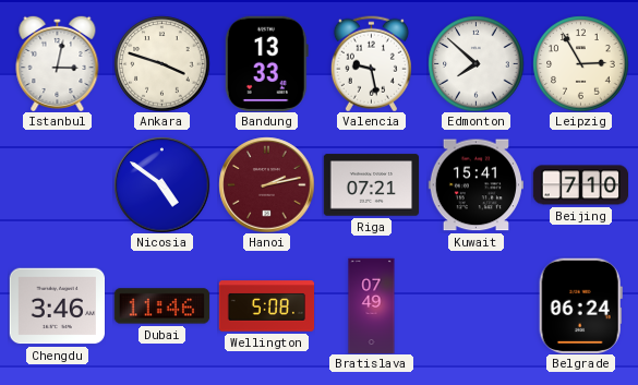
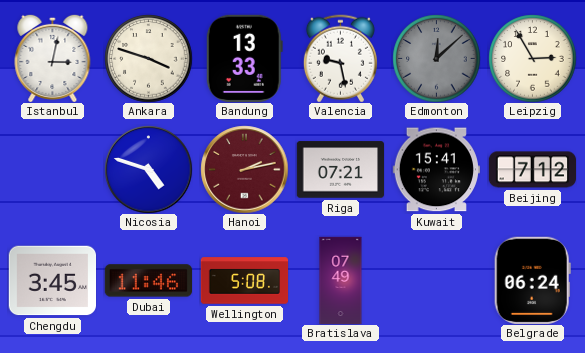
Edmonton: 7:52 -> 12:08 (436, 58)
Edmonton dial: white -> grey (436, 58)
Nicosia: 4:51 -> 4:48 (148, 169)
Beijing: 7:10 -> 7:12 (532, 170)
Chengdu: 3:46 -> 3:45 (52, 281)
